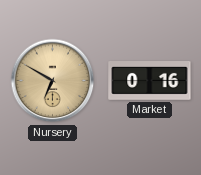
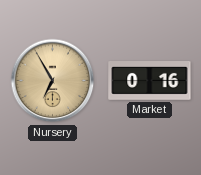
Nursery: 6:50 -> 6:55 (53, 81)
